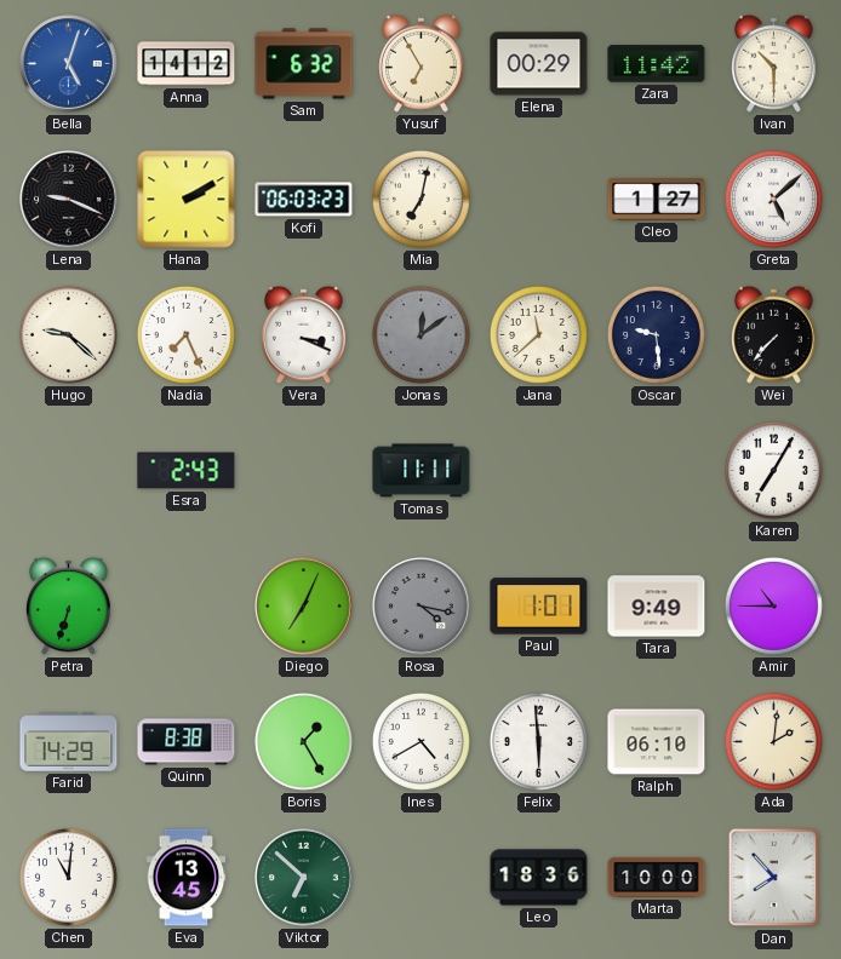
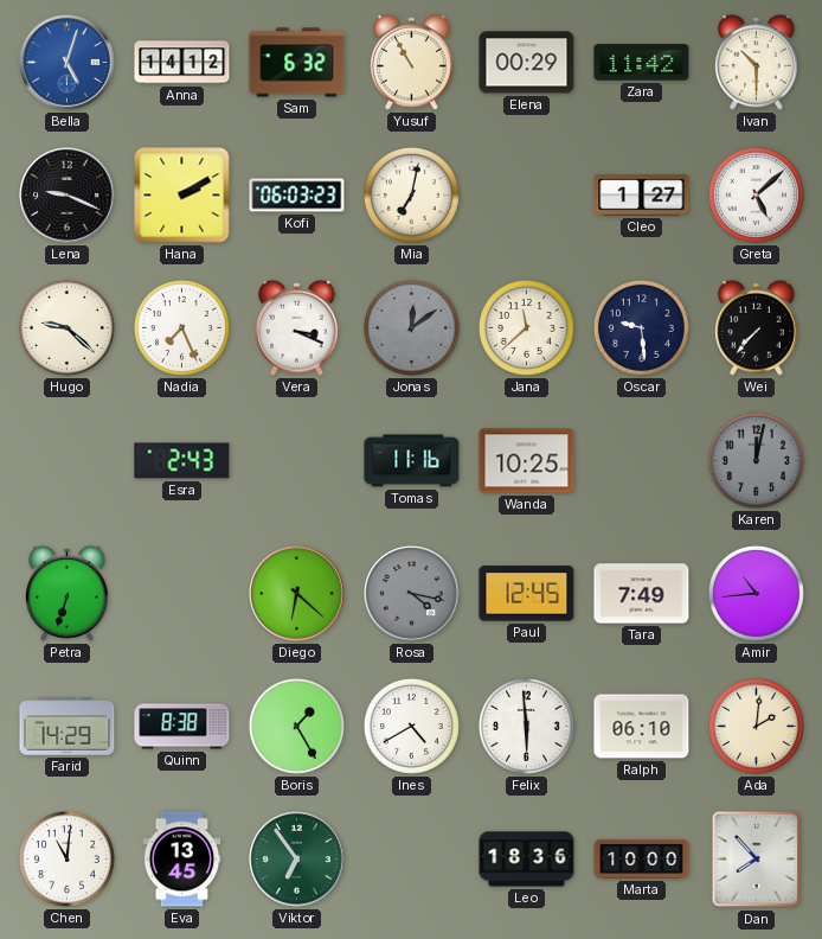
Yusuf: 6:55 -> 10:55 (412, 62)
Tomas: 11:11 -> 11:16 (412, 461)
Wanda: none -> 10:25 (527, 461)
Karen: 7:05 -> 12:02 (756, 460)
Karen dial: white -> grey (756, 460)
Diego: 7:04 -> 6:22 (297, 594)
Paul: 1:01 -> 12:45 (527, 594)
Tara: 9:49 -> 7:49 (642, 594)
Amir: 10:45 -> 10:44 (756, 593)
Viktor: 6:52 -> 6:54 (297, 860)
